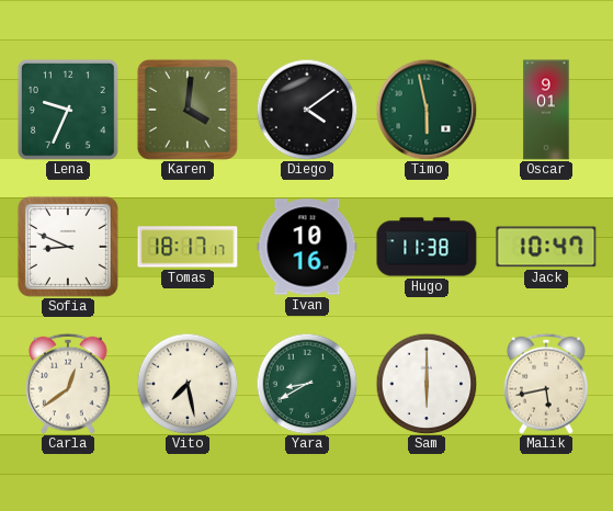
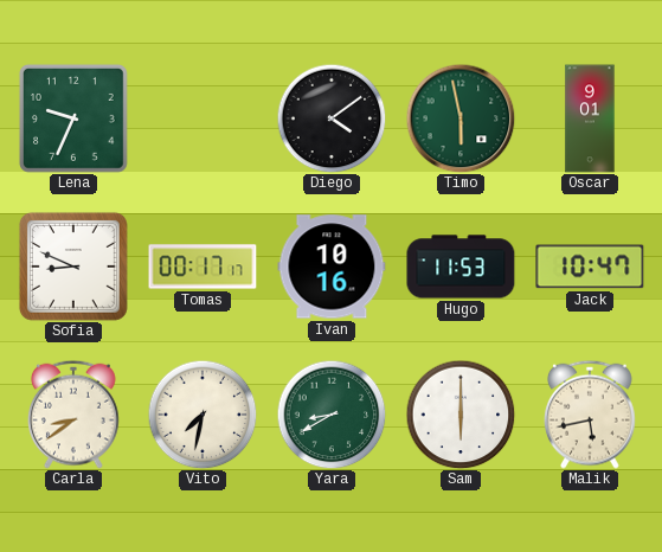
Karen: 4:01 -> none (188, 110)
Tomas: 18:17 -> 00:17 (203, 267)
Hugo: 11:38 -> 11:53 (461, 267)
Carla: 12:39 -> 8:39 (75, 415)
Vito: 7:28 -> 7:32 (203, 415)
